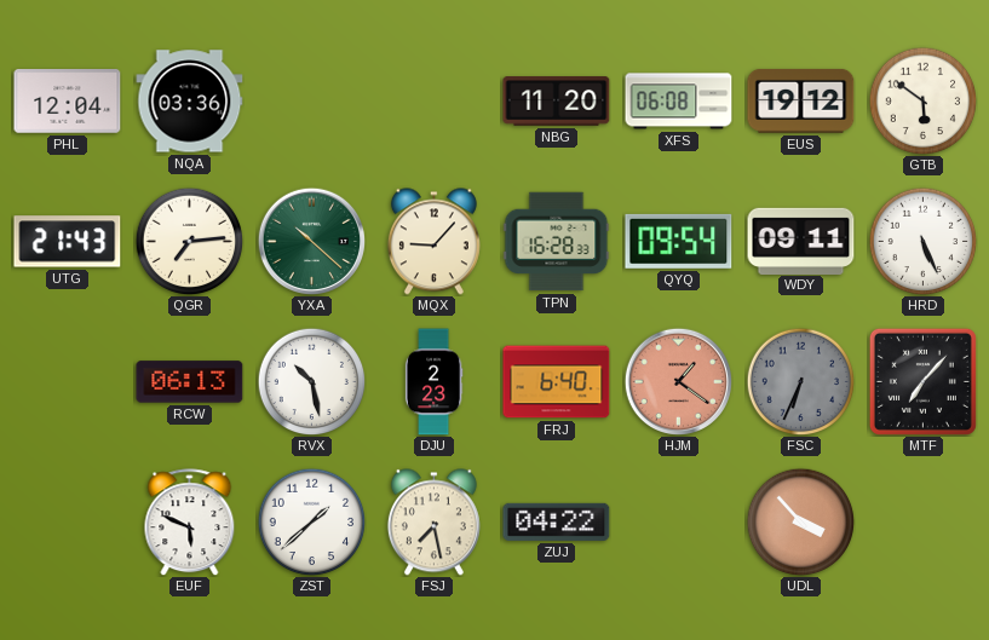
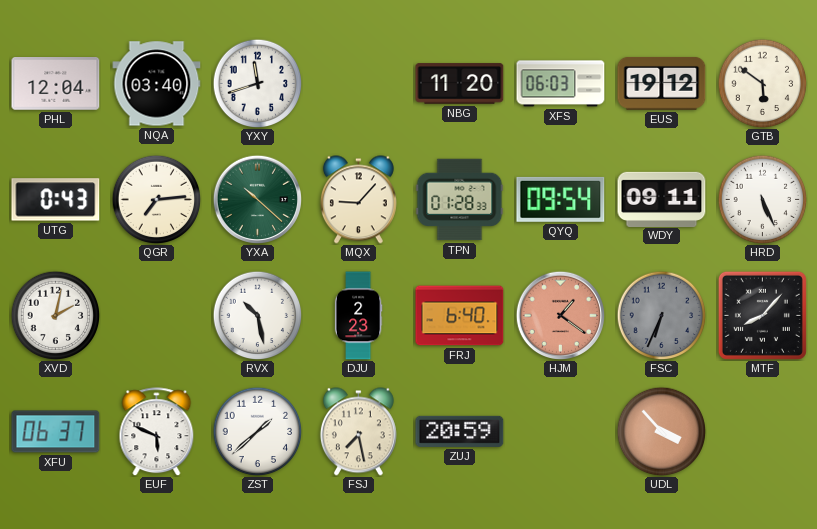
NQA: 03:36 -> 03:40 (157, 84)
YXY: none -> 11:42 (257, 83)
XFS: 06:08 -> 06:03 (561, 84)
UTG: 21:43 -> 0:43 (56, 200)
TPN: 16:28 -> 01:28 (460, 200)
XVD: none -> 2:02 (55, 315)
RCW: 06:13 -> none (190, 382)
MTF: 7:07 -> 8:07 (762, 315)
XFU: none -> 06:37 (56, 432)
ZUJ: 04:22 -> 20:59 (460, 431)
